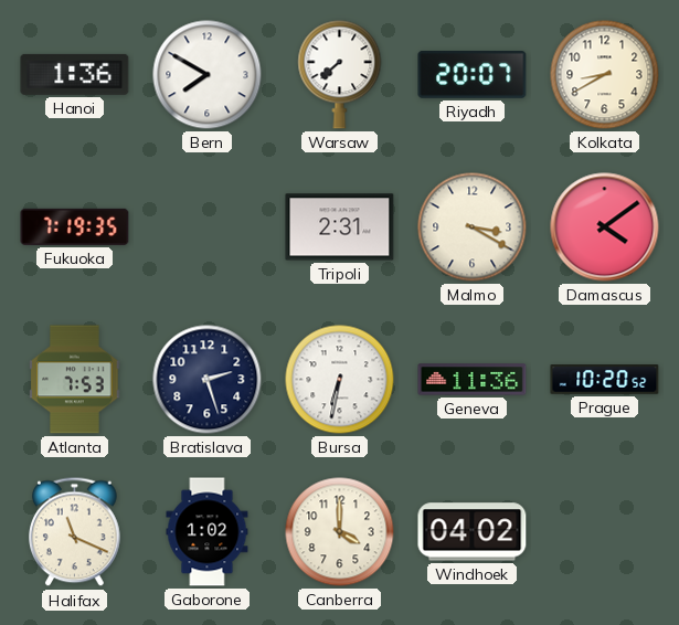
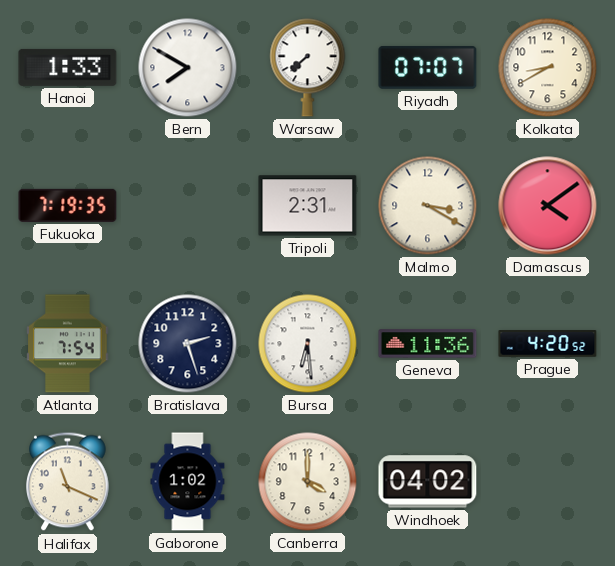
Hanoi: 1:36 -> 1:33 (68, 67)
Riyadh: 20:07 -> 07:07 (428, 68)
Atlanta: 7:53 -> 7:54 (68, 344)
Bursa: 6:32 -> 6:29 (308, 344)
Prague: 10:20 -> 4:20 (548, 344)
